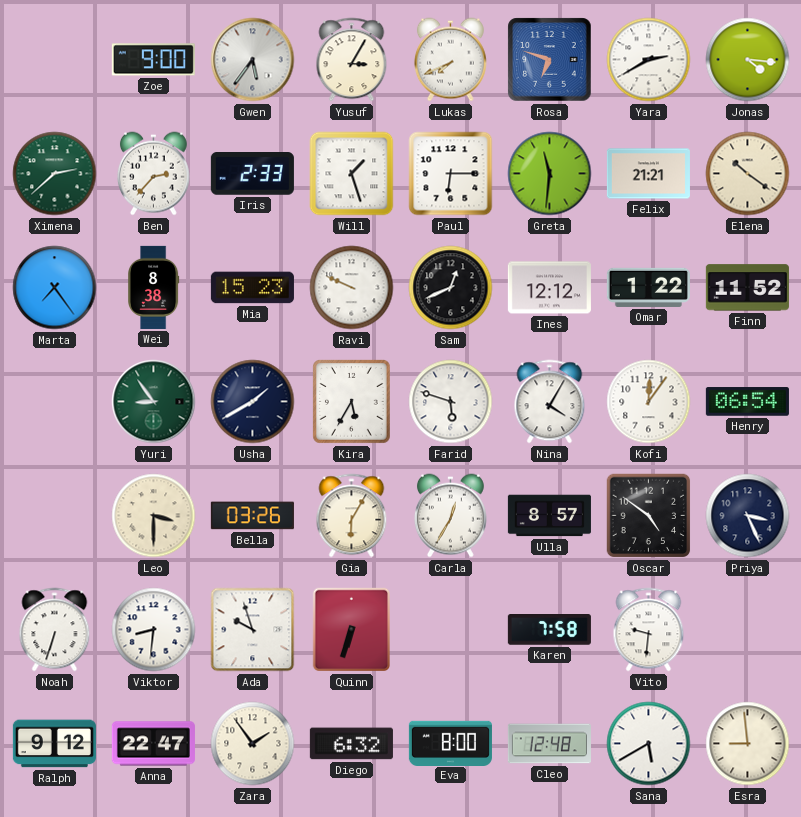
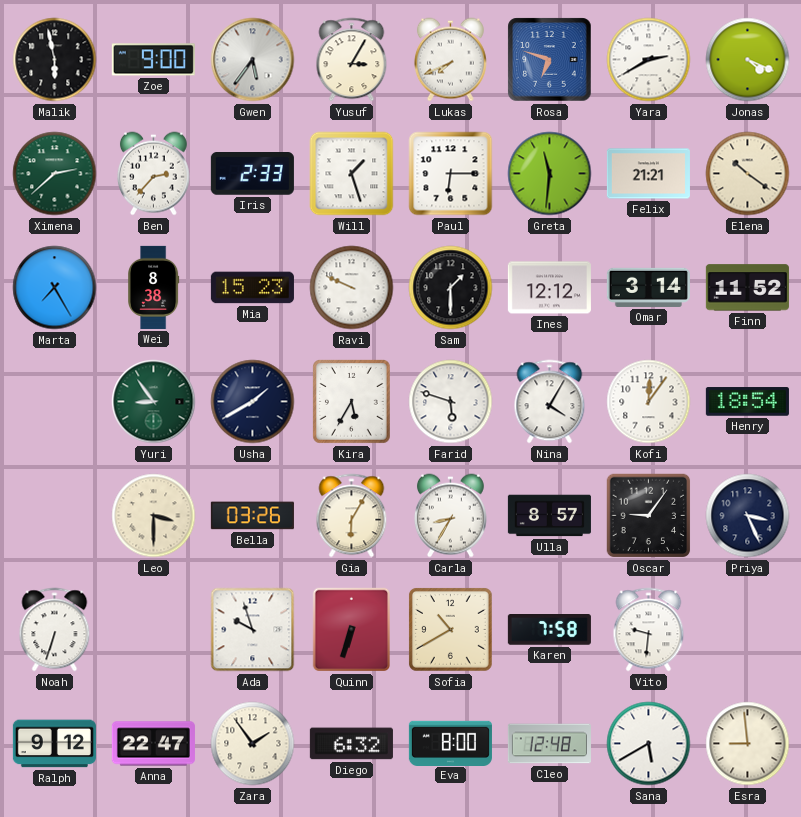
Malik: none -> 5:58 (55, 60)
Jonas: 4:16 -> 4:19 (748, 60)
Marta: 7:24 -> 7:25 (55, 288)
Sam: 12:41 -> 1:30 (451, 288)
Omar: 1:22 -> 3:14 (648, 287)
Henry: 06:54 -> 18:54 (747, 402)
Carla: 12:35 -> 8:35 (450, 516)
Oscar: 4:51 -> 9:06 (649, 516)
Viktor: 8:31 -> none (154, 630)
Sofia: none -> 10:40 (450, 629)
